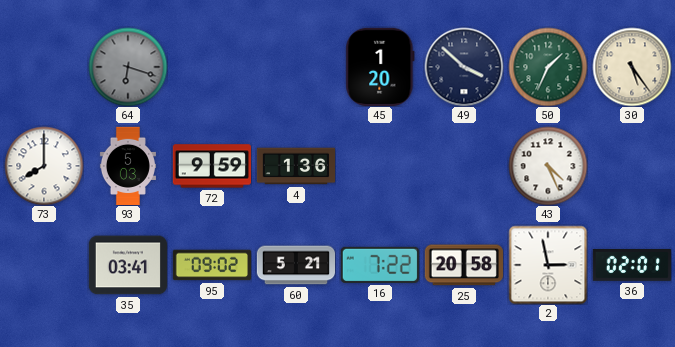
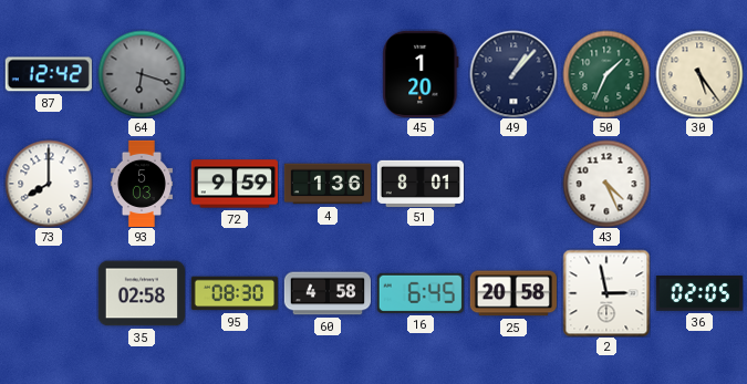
87: none -> 12:42 (49, 74)
49: 3:52 -> 1:07 (513, 74)
51: none -> 8:01 (419, 183)
35: 03:41 -> 02:58 (141, 293)
95: 09:02 -> 08:30 (234, 293)
60: 5:21 -> 4:58 (326, 293)
16: 7:22 -> 6:45 (421, 293)
36: 02:01 -> 02:05 (699, 294)
